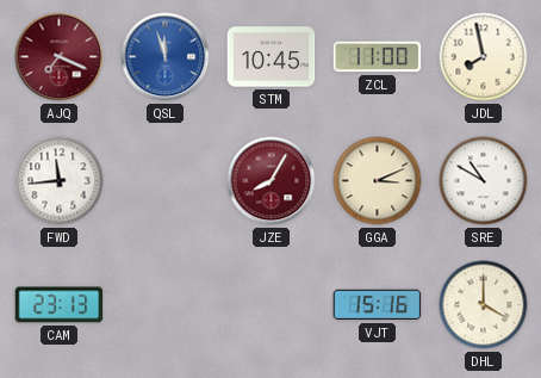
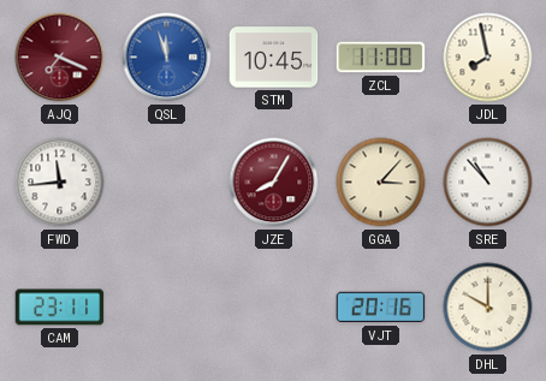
GGA: 3:11 -> 3:07 (381, 183)
SRE: 10:50 -> 10:53 (488, 183)
CAM: 23:13 -> 23:11 (60, 308)
VJT: 15:16 -> 20:16 (381, 308)
DHL: 4:00 -> 10:00 (488, 308)
